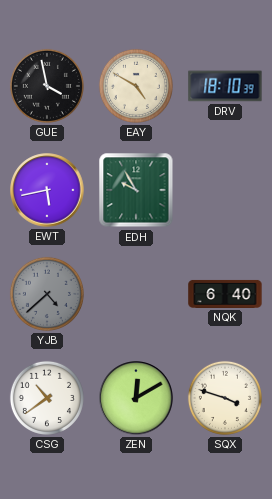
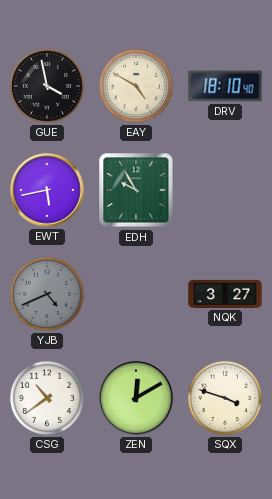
DRV: 18:10:39 -> 18:10:40 (225, 86)
YJB: 4:38 -> 4:41 (47, 294)
NQK: 6:40 -> 3:27 (225, 294)
